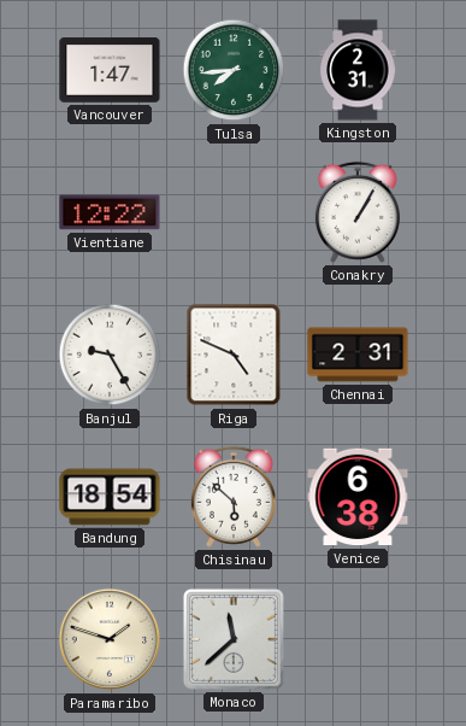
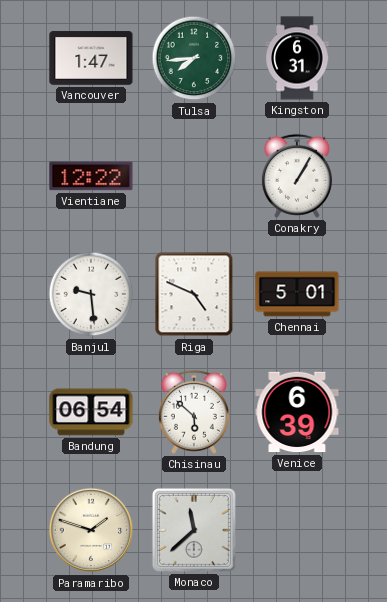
Kingston: 2:31 -> 6:31 (297, 58)
Banjul: 9:25 -> 9:29 (91, 294)
Chennai: 2:31 -> 5:01 (297, 294)
Bandung: 18:54 -> 06:54 (91, 412)
Venice: 6:38 -> 6:39 (297, 412)
